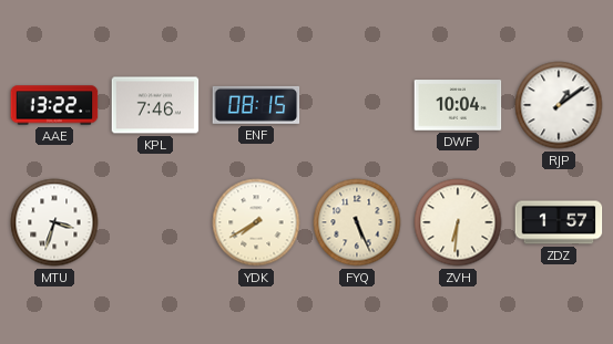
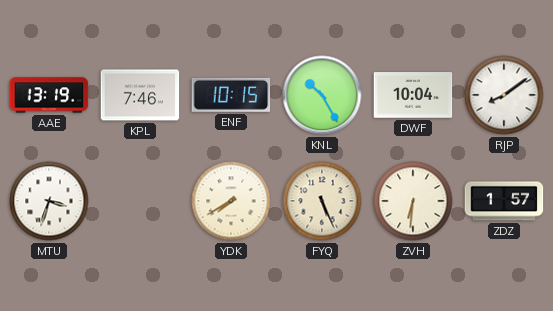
AAE: 13:22 -> 13:19 (49, 95)
ENF: 08:15 -> 10:15 (231, 95)
KNL: none -> 10:25 (322, 95)
RJP: 1:09 -> 8:09 (504, 95)
